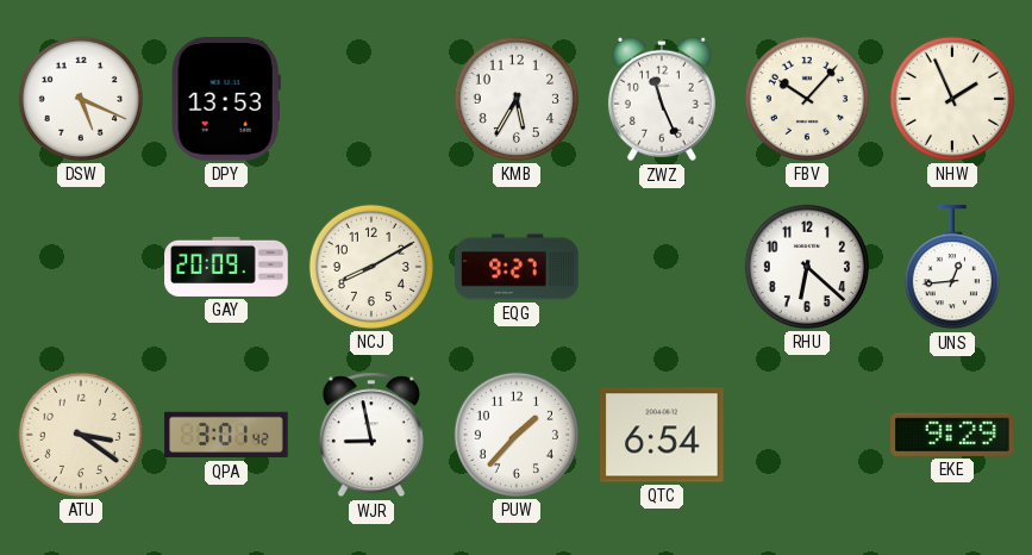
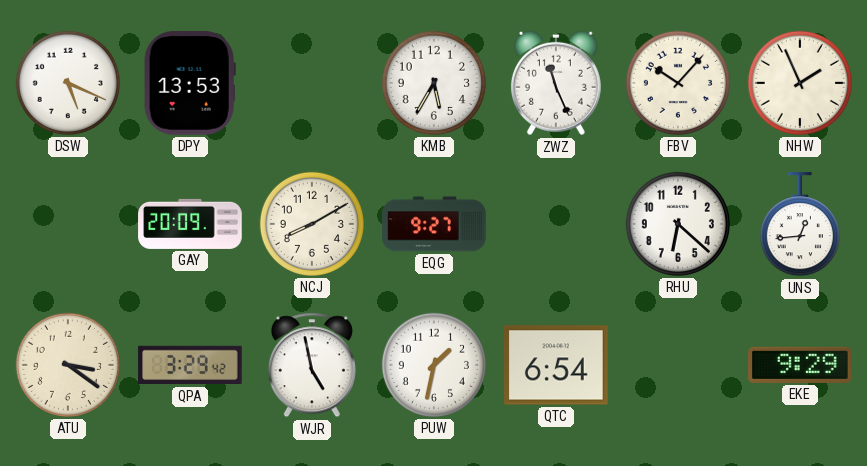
QPA: 3:01 -> 3:29 (190, 365)
WJR: 8:58 -> 4:58 (312, 365)
PUW: 1:37 -> 1:32 (434, 365)
